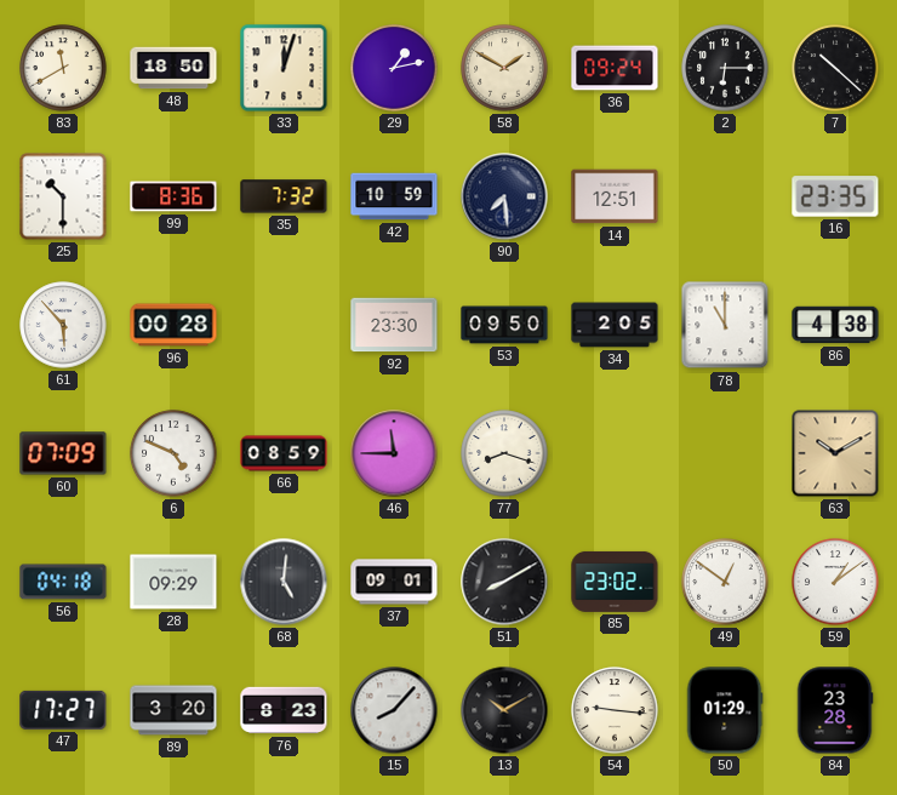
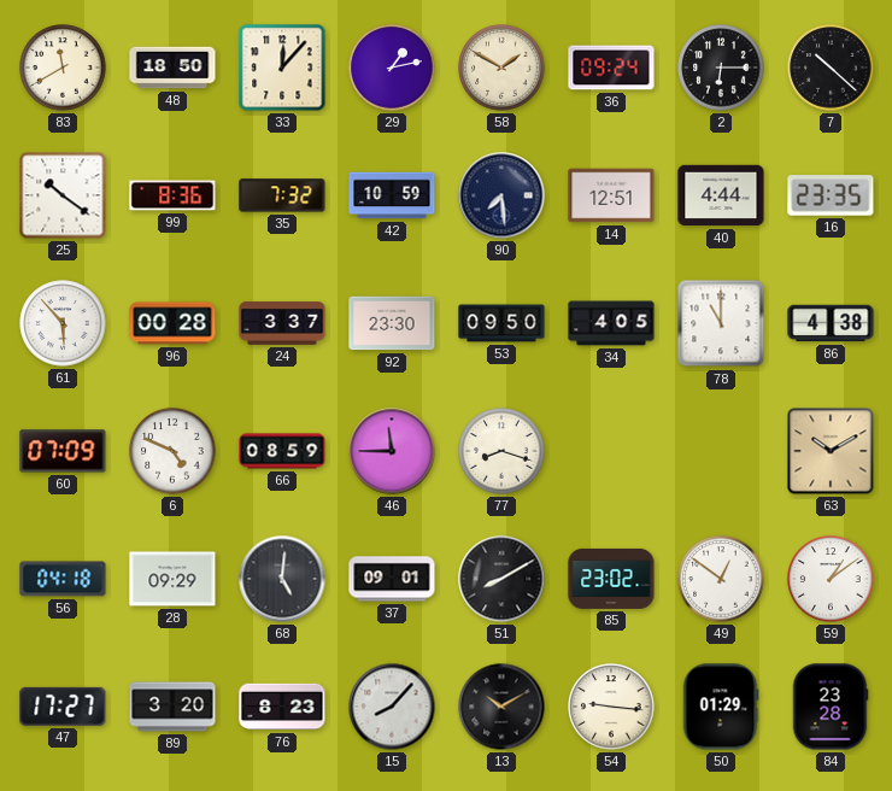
33: 12:03 -> 12:07 (282, 68)
25: 10:30 -> 10:21 (63, 195)
40: none -> 4:44 (721, 195)
24: none -> 3:37 (282, 323)
34: 2:05 -> 4:05 (611, 323)
